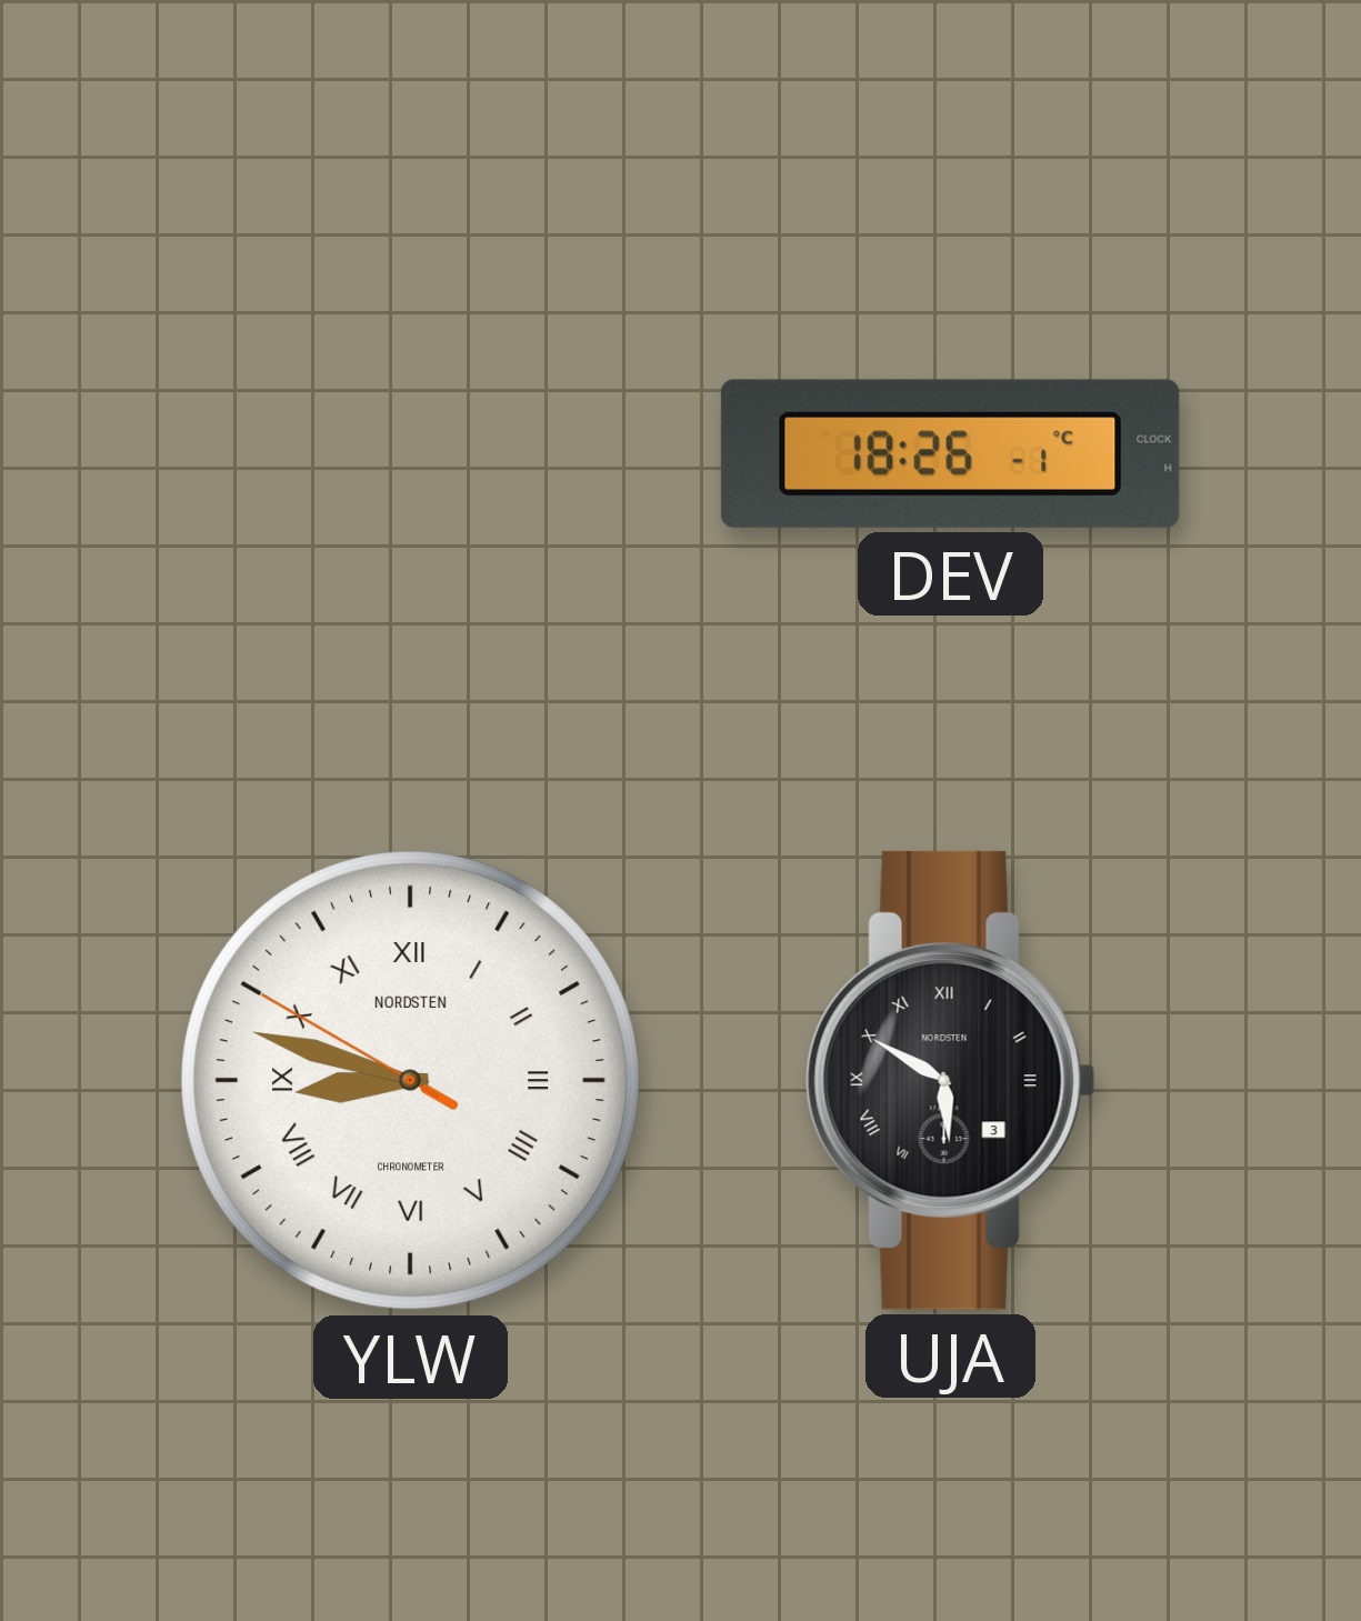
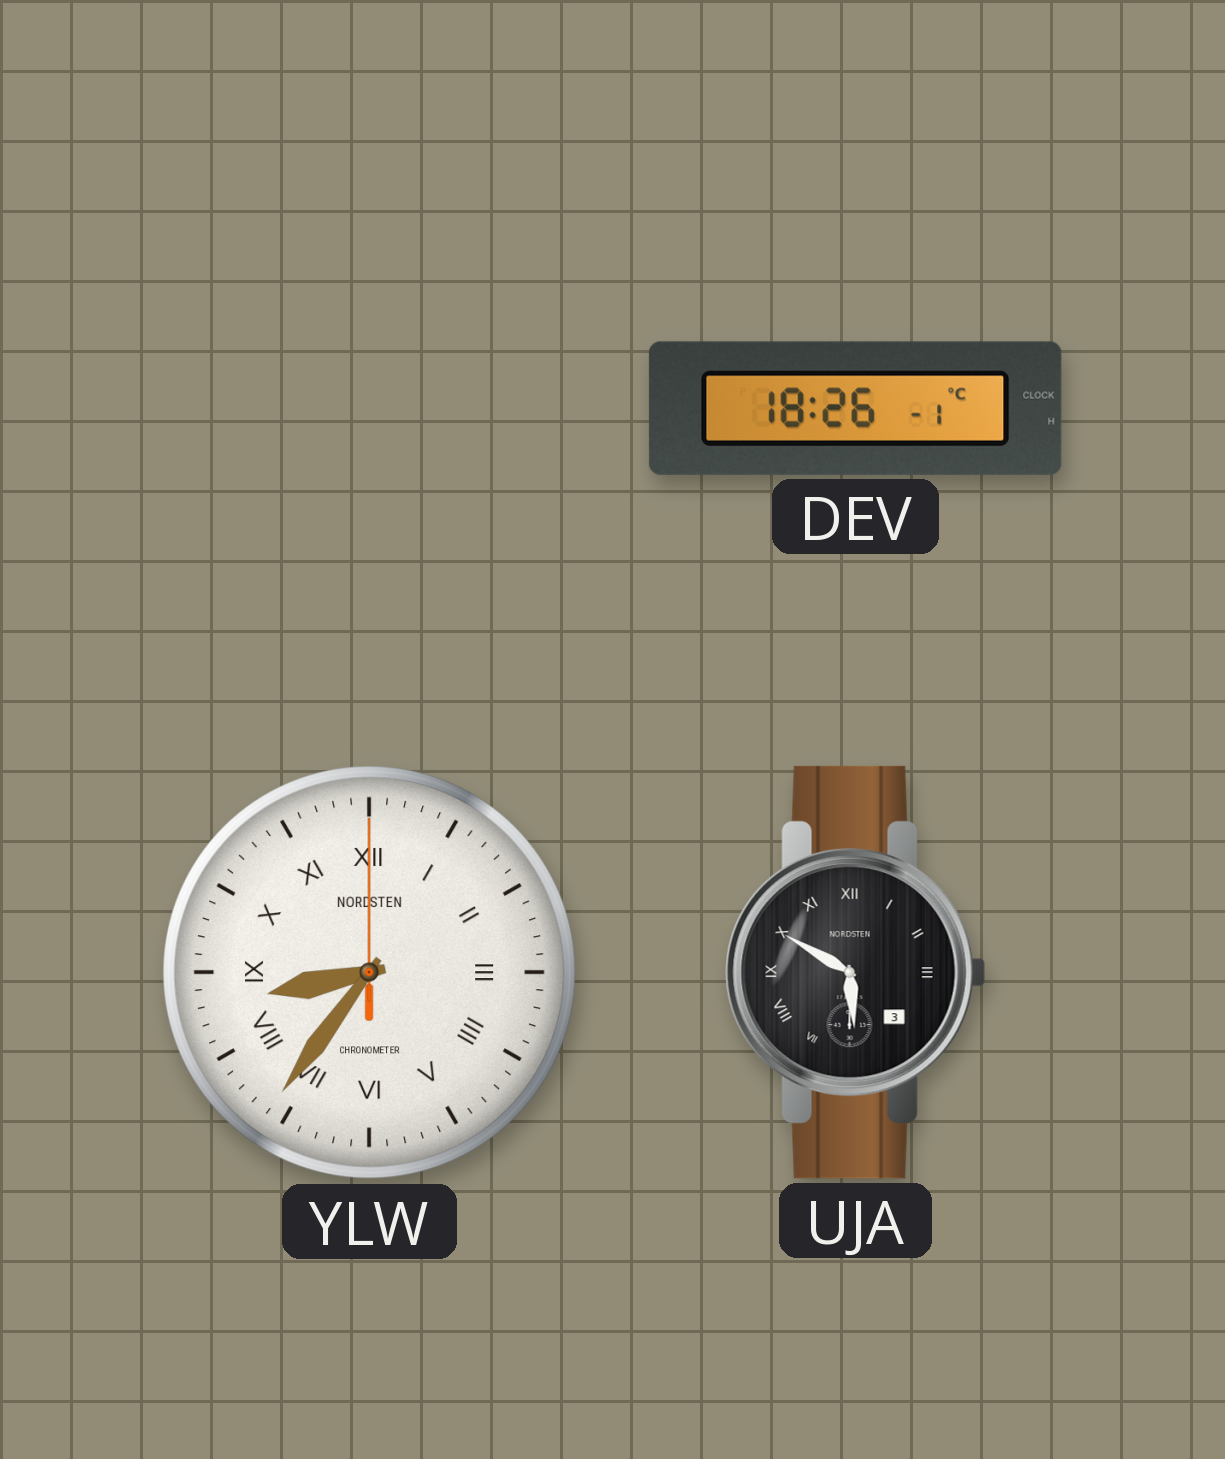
YLW: 8:47 -> 8:36 (370, 973)
